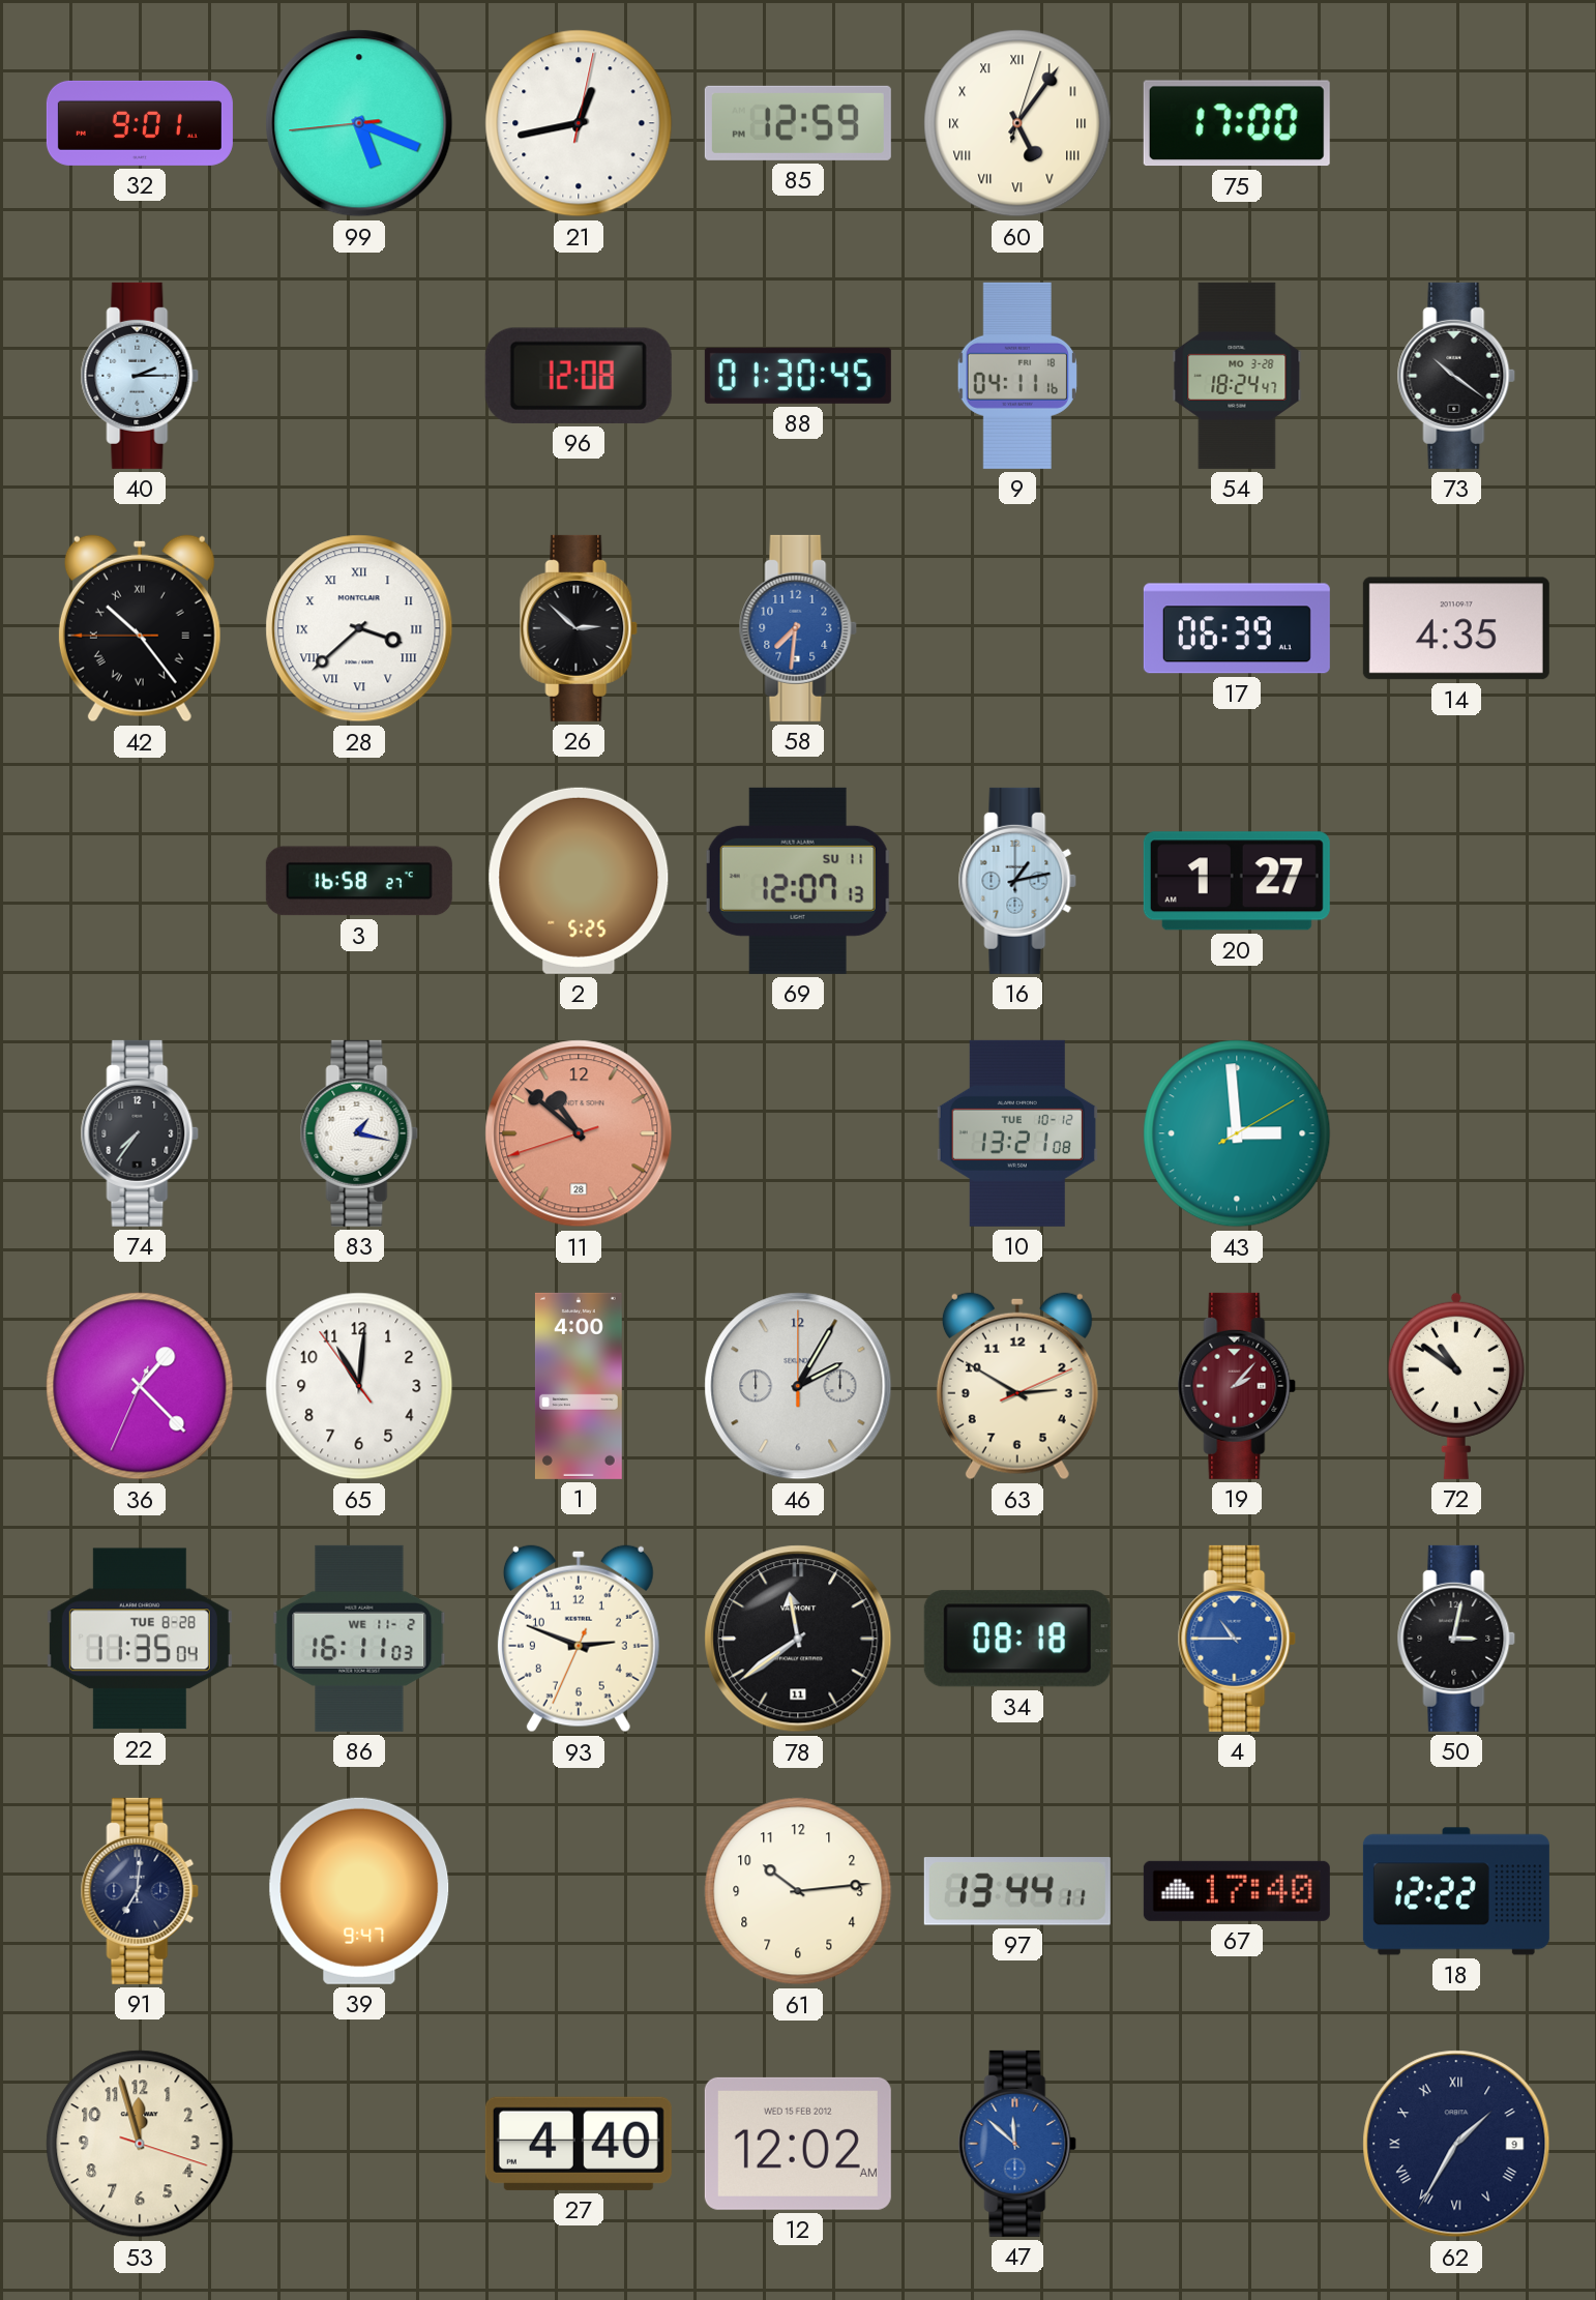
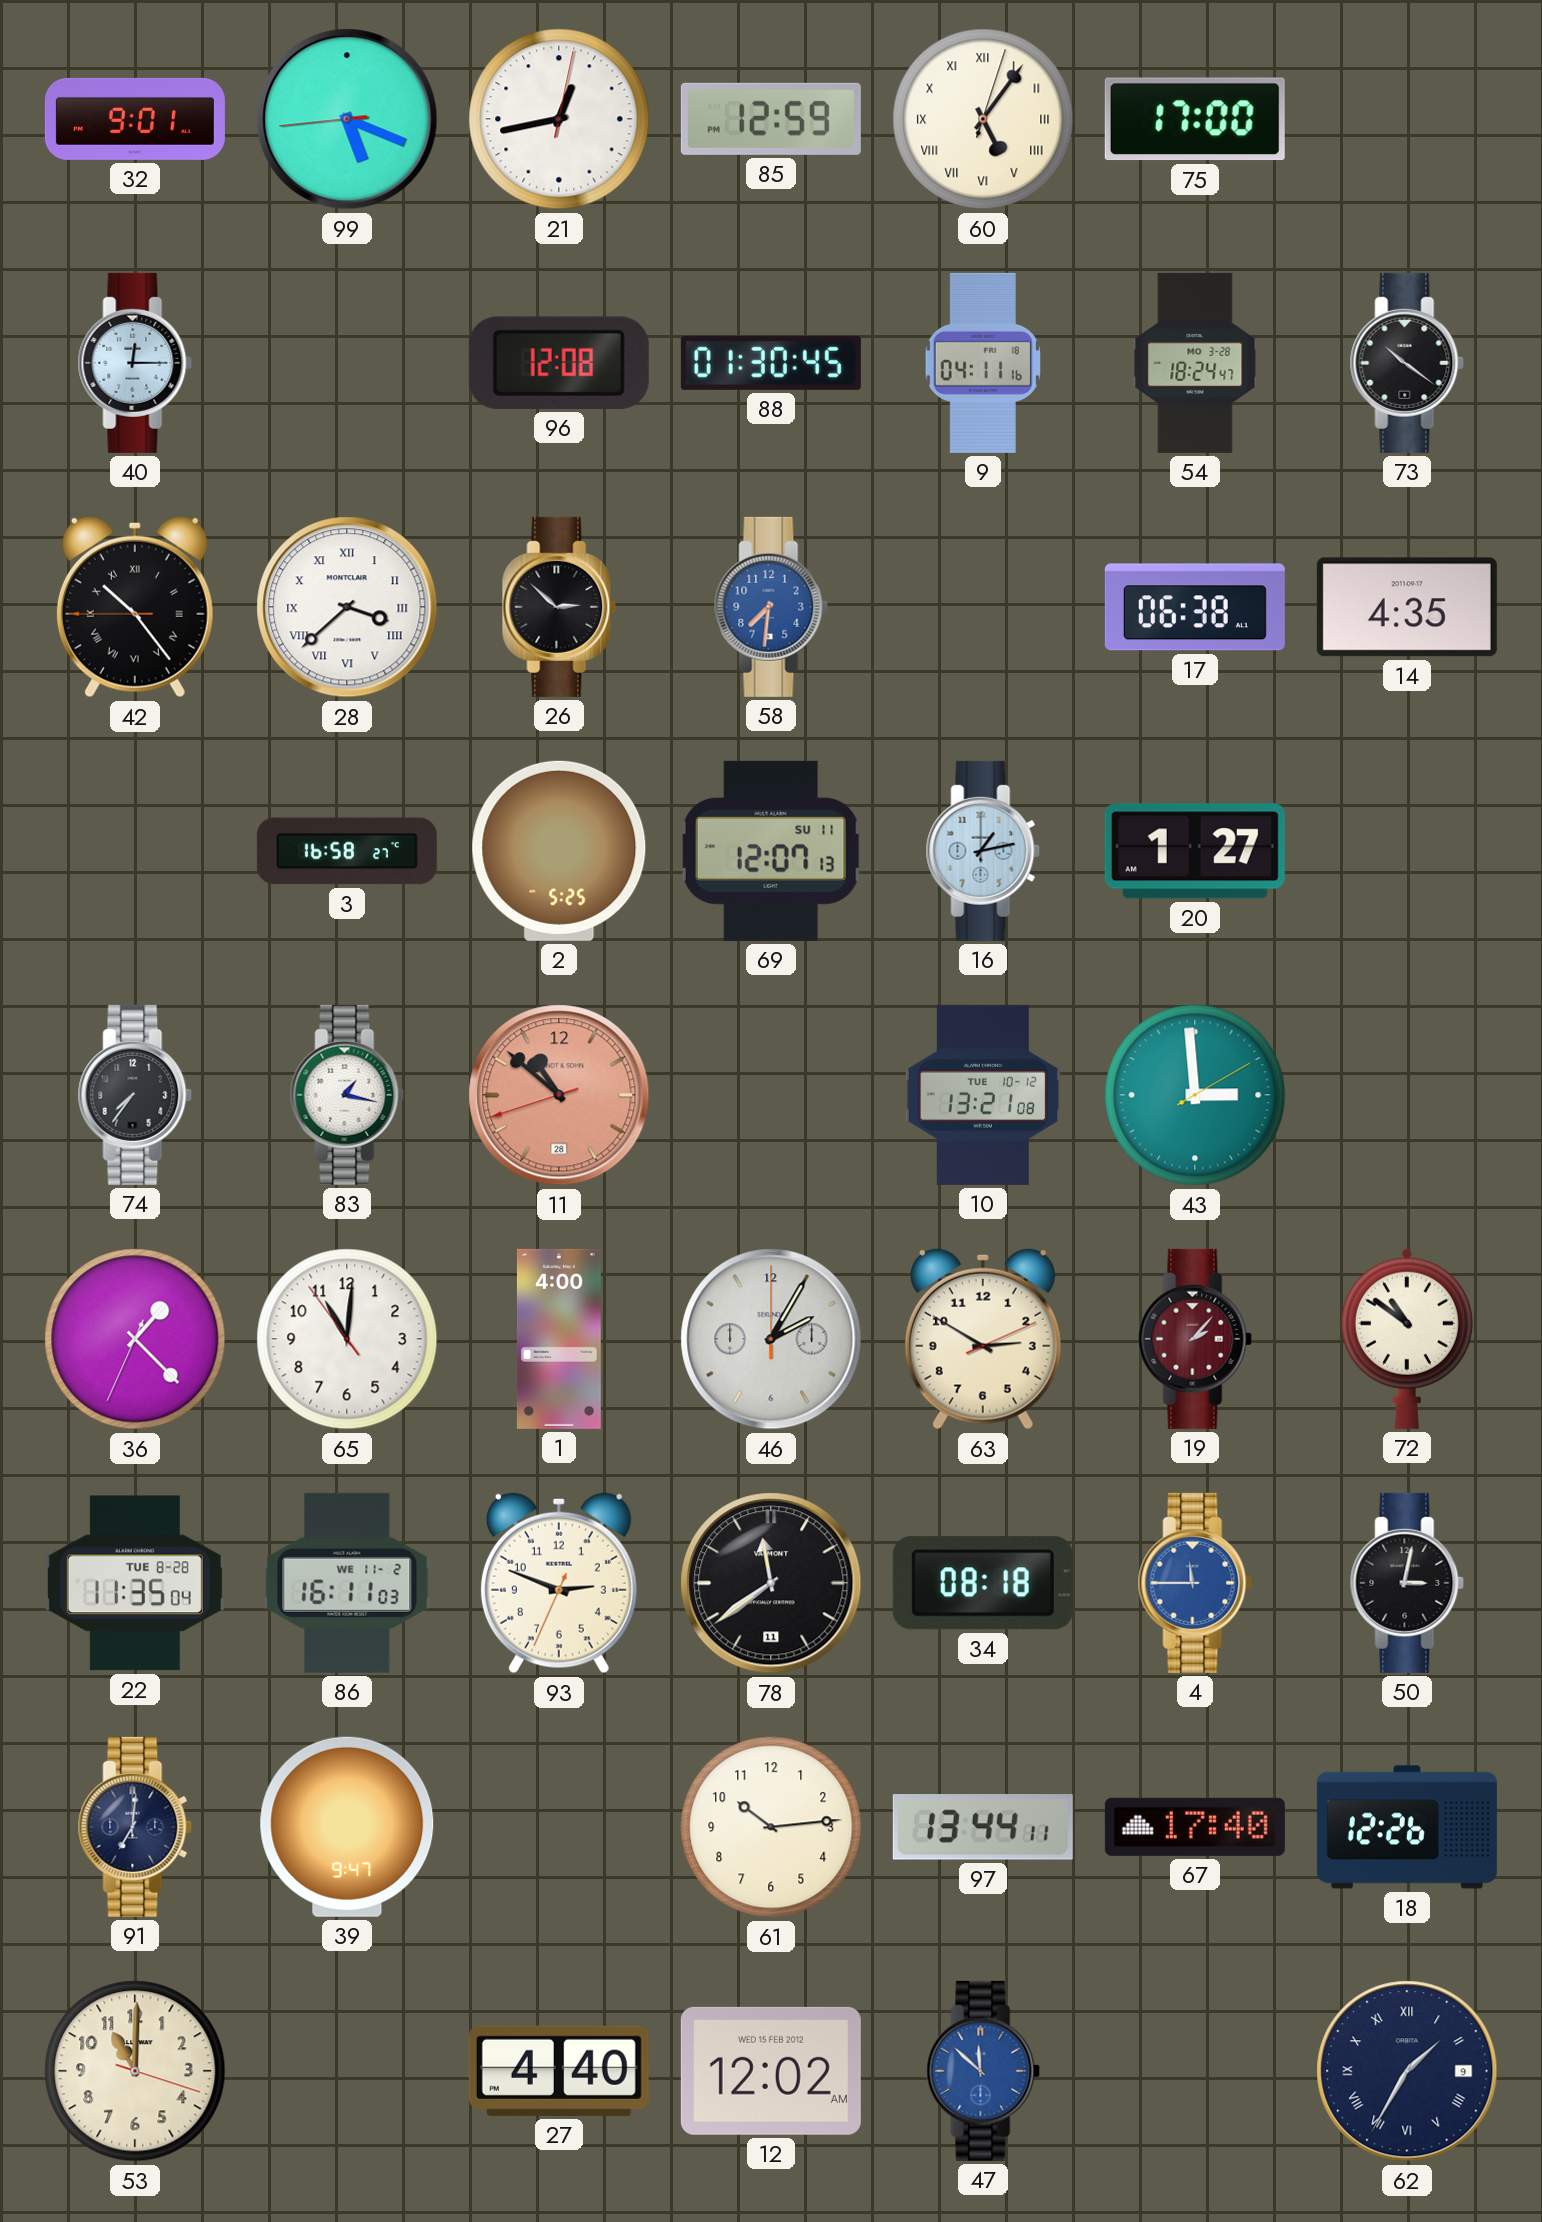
40: 2:15 -> 12:15 (135, 363)
17: 06:39 -> 06:38 (1195, 607)
4: 10:45 -> 11:45 (1195, 1583)
18: 12:22 -> 12:26 (1407, 1827)
53: 11:57 -> 11:00 (135, 2071)
